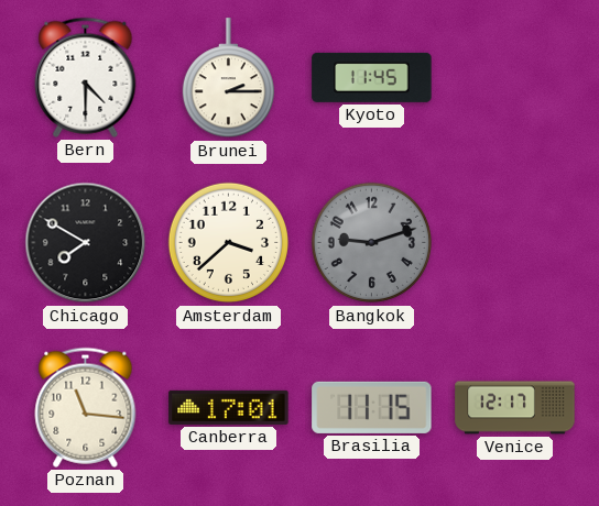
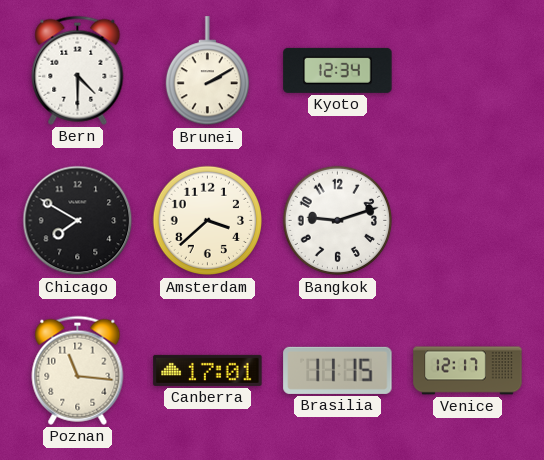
Brunei: 2:15 -> 2:10 (207, 71)
Kyoto: 11:45 -> 12:34 (338, 70)
Bangkok dial: grey -> white (338, 221)
